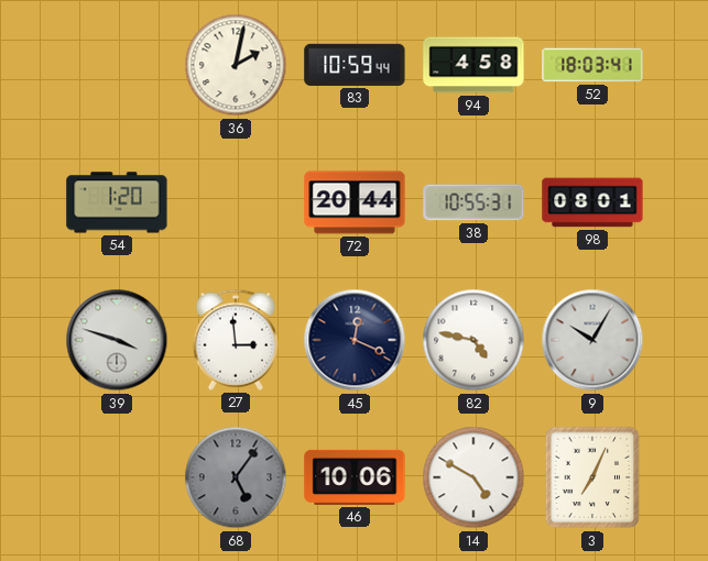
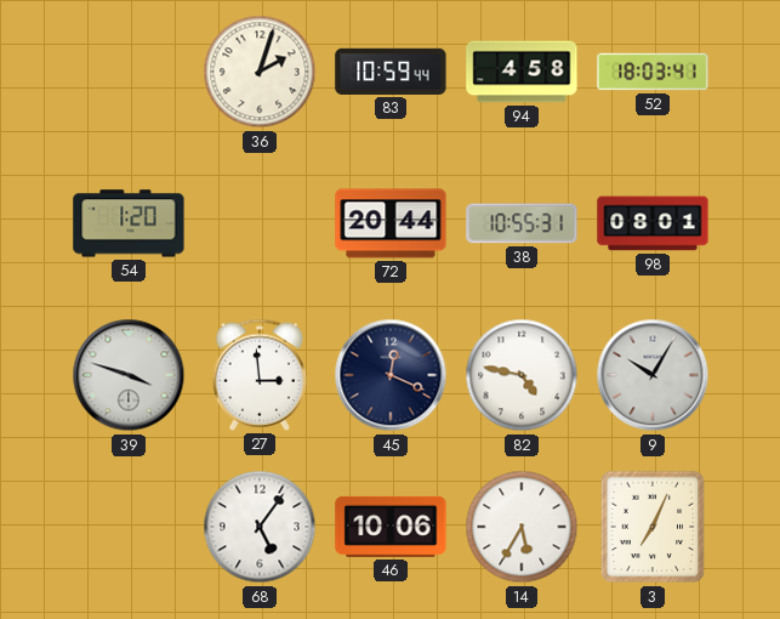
36: 2:02 -> 2:03 (260, 72)
68 dial: grey -> white (260, 527)
14: 4:50 -> 5:35 (522, 527)
